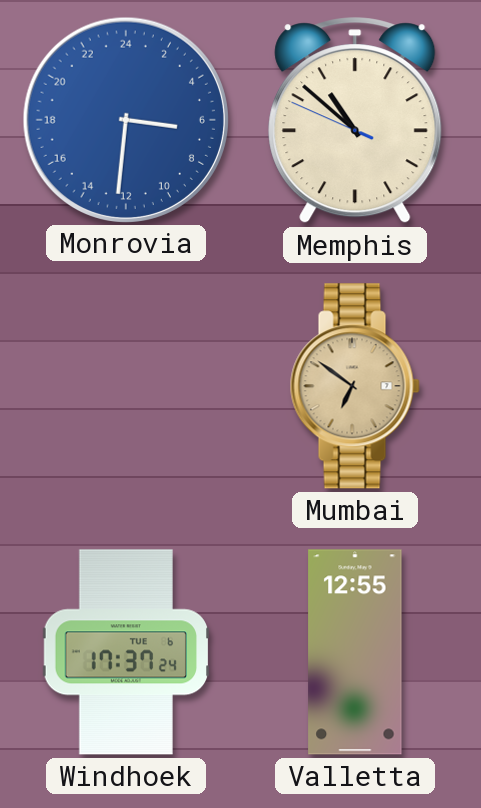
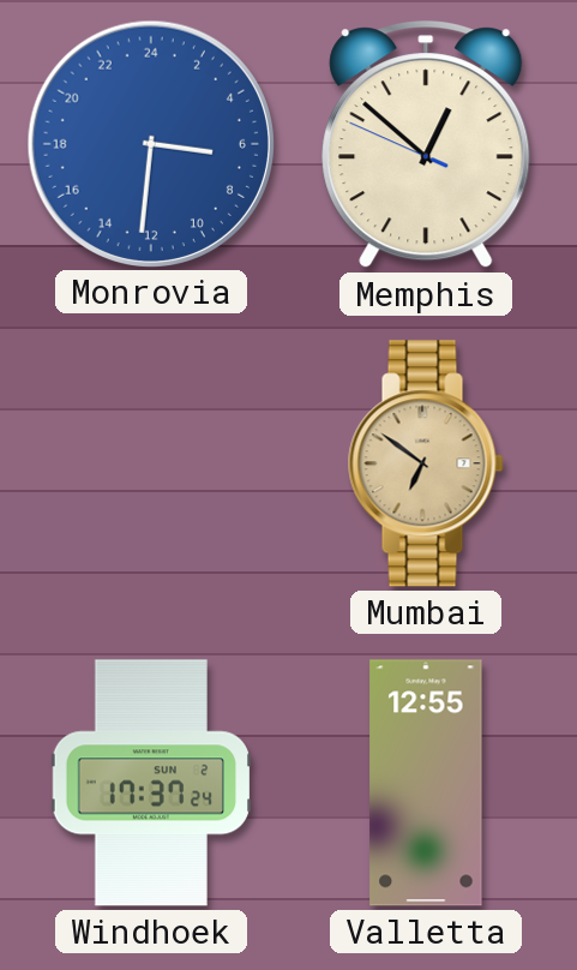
Memphis: 10:51 -> 12:51 (426, 145)
Windhoek date: TUE 6 -> SUN 2 (151, 783)
